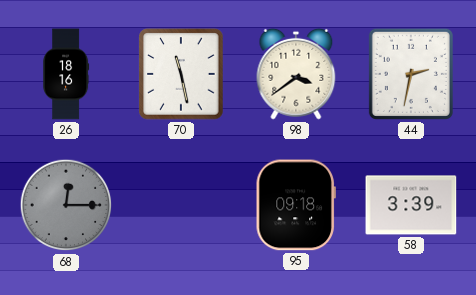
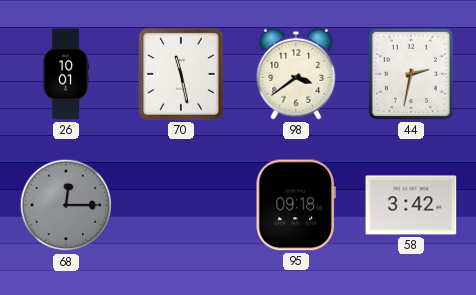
26: 18:16 -> 10:01 (66, 74)
58: 3:39 -> 3:42 (411, 205)
